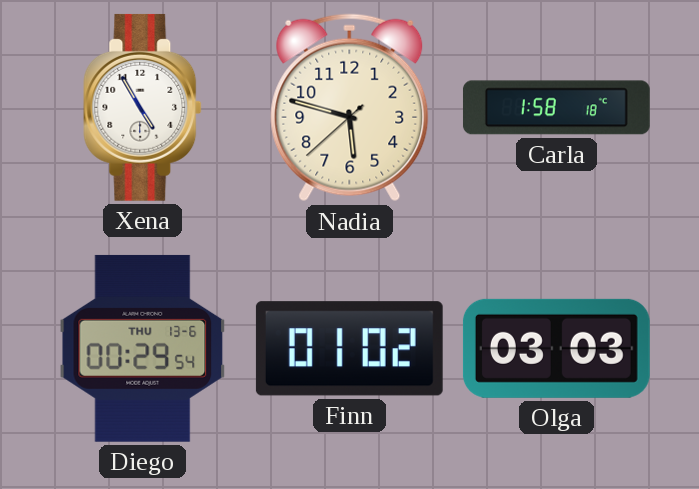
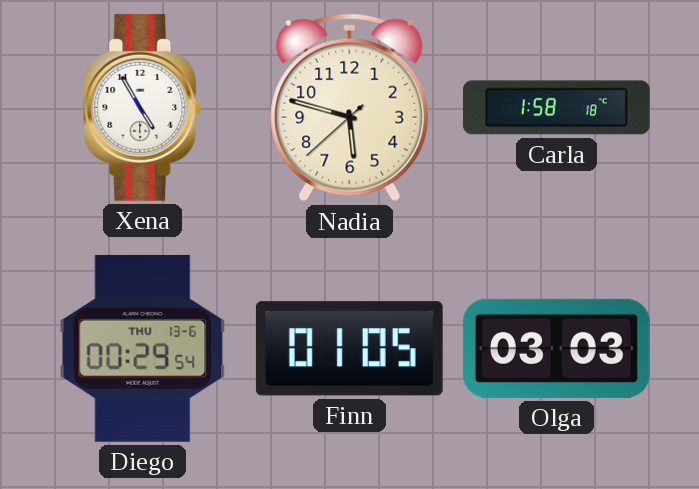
Finn: 01:02 -> 01:05 (349, 349)
